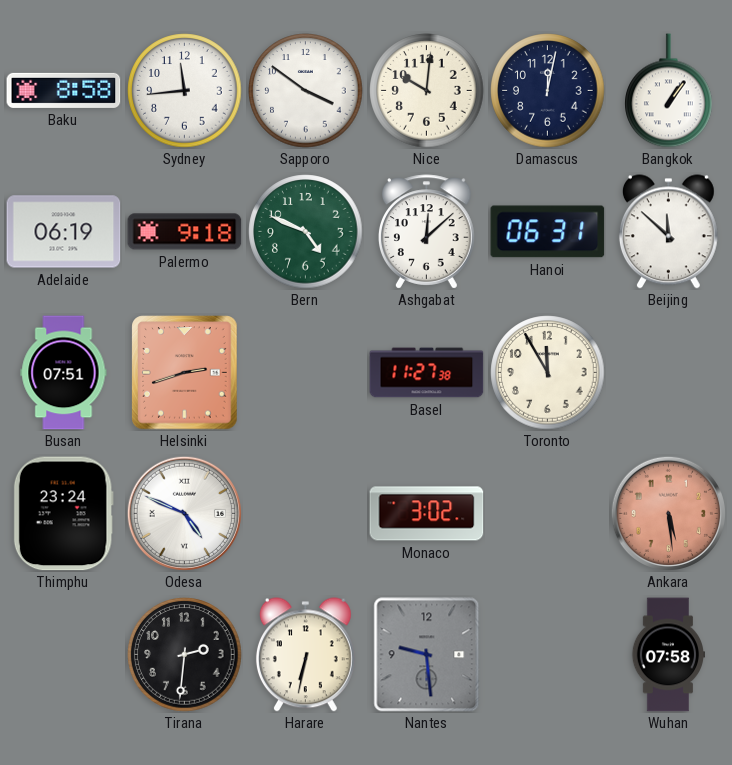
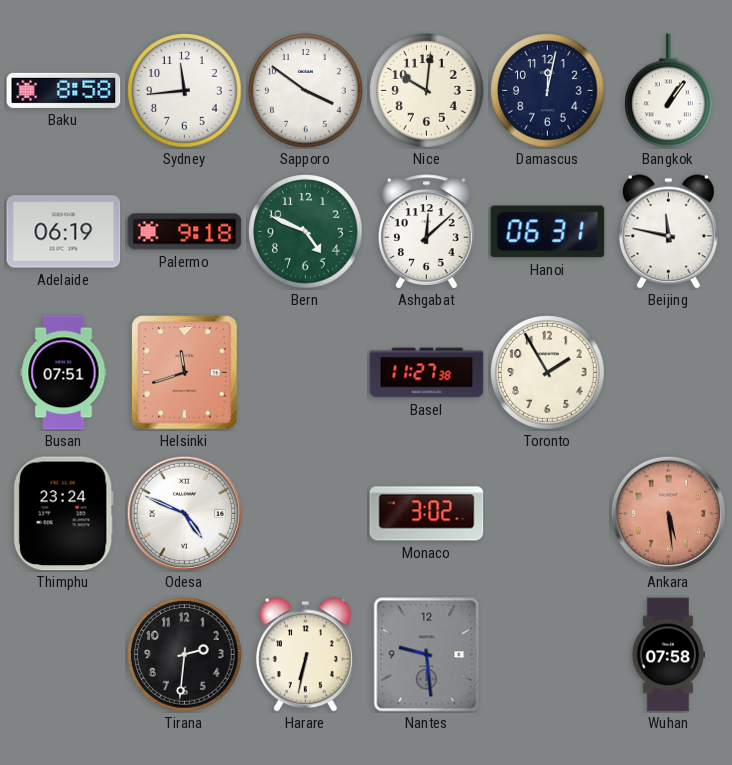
Beijing: 11:52 -> 11:47 (668, 232)
Helsinki: 2:42 -> 11:42 (185, 373)
Toronto: 11:55 -> 1:55 (548, 373)
